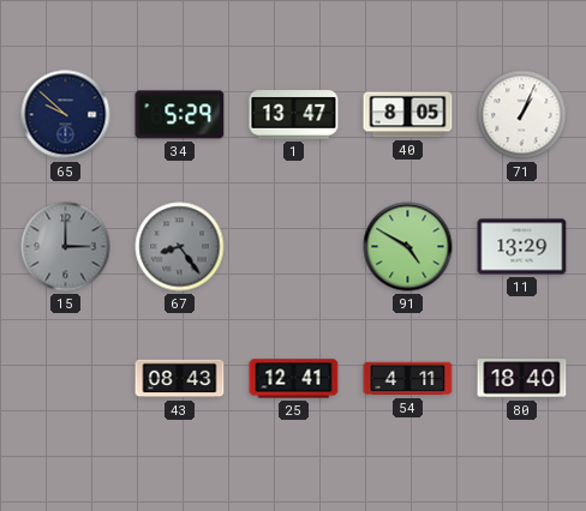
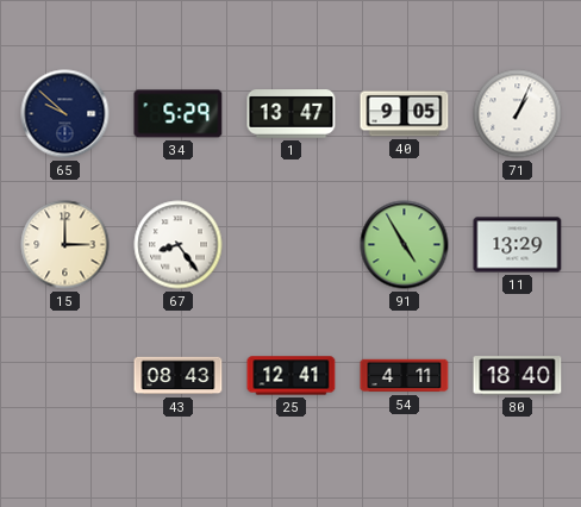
40: 8:05 -> 9:05 (405, 114)
15 dial: grey -> cream (65, 245)
67 dial: grey -> white (179, 245)
91: 4:50 -> 4:55 (405, 245)
